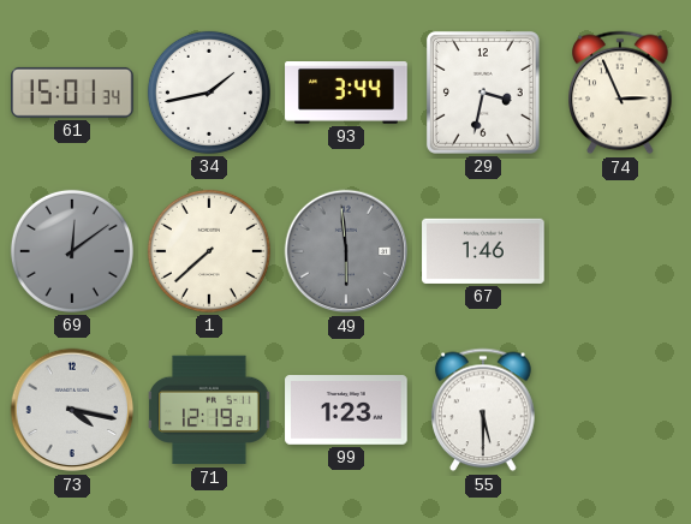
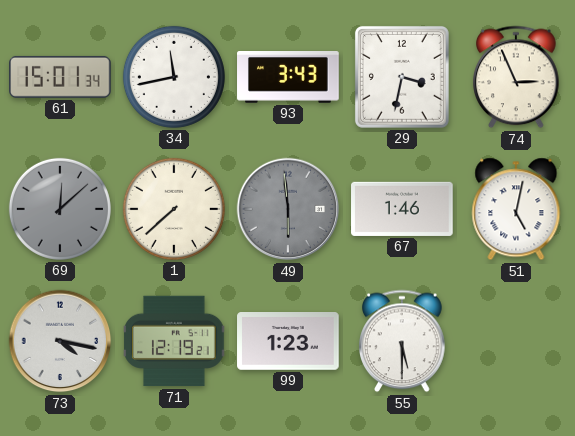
34: 1:43 -> 11:43 (174, 77)
93: 3:44 -> 3:43 (288, 78)
69: 12:09 -> 12:08 (60, 209)
51: none -> 5:02 (516, 209)
